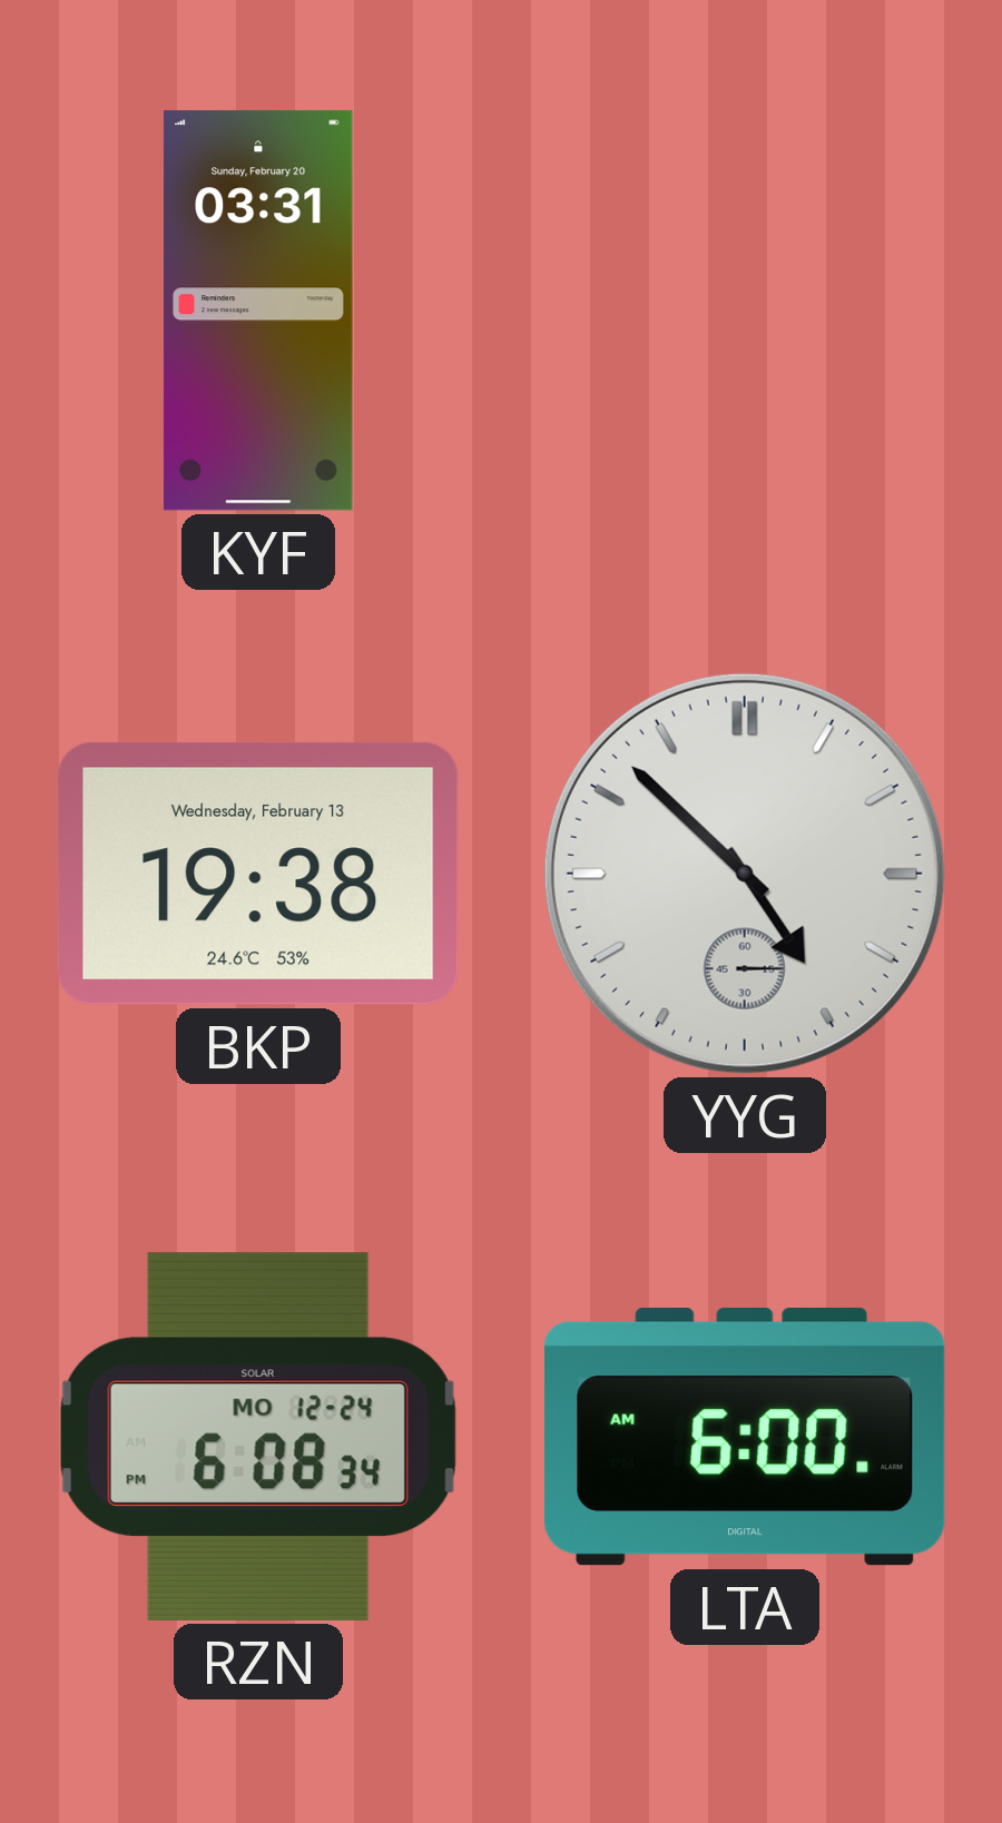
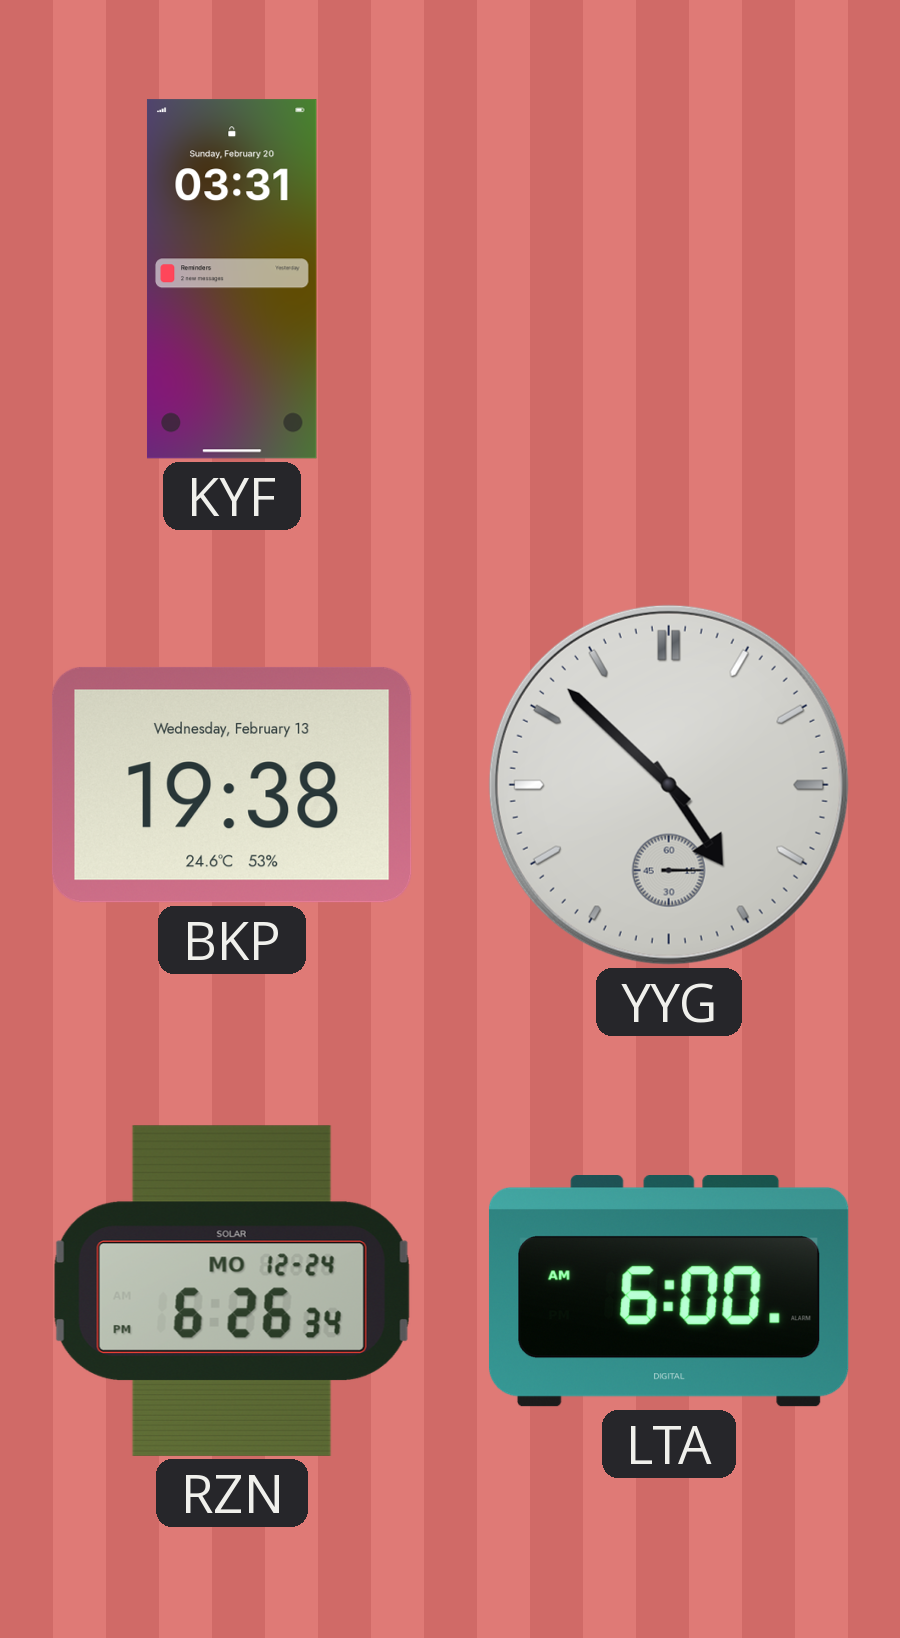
RZN: 6:08 -> 6:26 (232, 1291)
